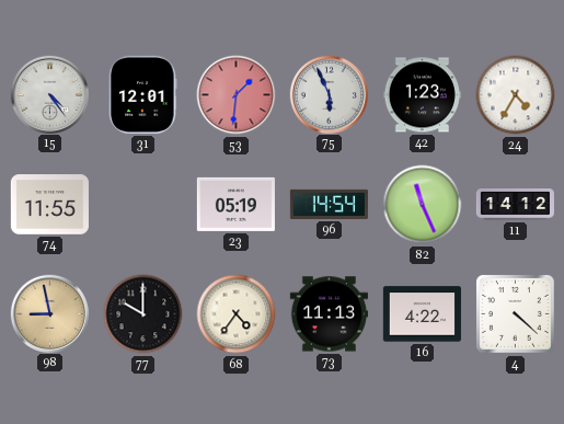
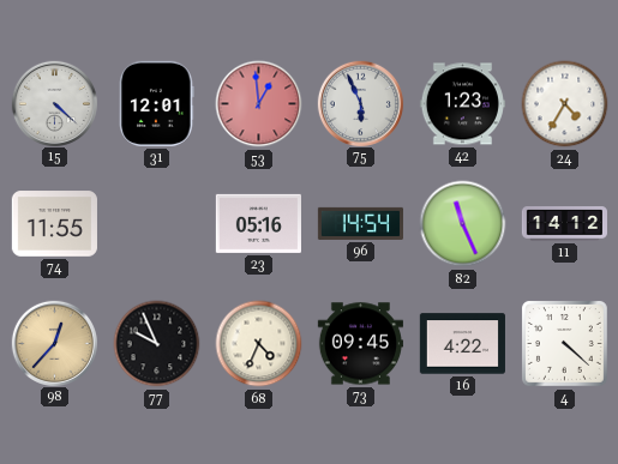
15: 4:24 -> 4:22 (54, 103)
53: 1:31 -> 12:59 (259, 104)
23: 05:19 -> 05:16 (258, 223)
98: 8:58 -> 12:37 (54, 343)
77: 10:00 -> 9:56 (157, 344)
68: 4:36 -> 4:34 (259, 344)
73: 11:13 -> 09:45 (360, 344)
